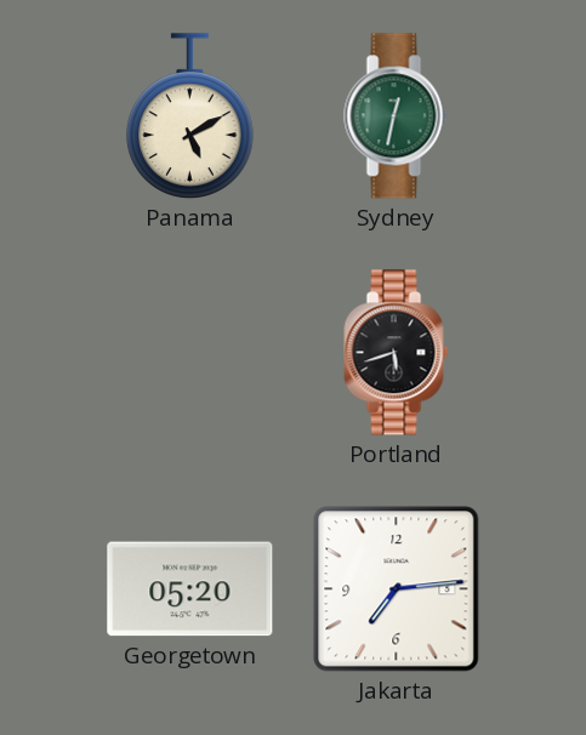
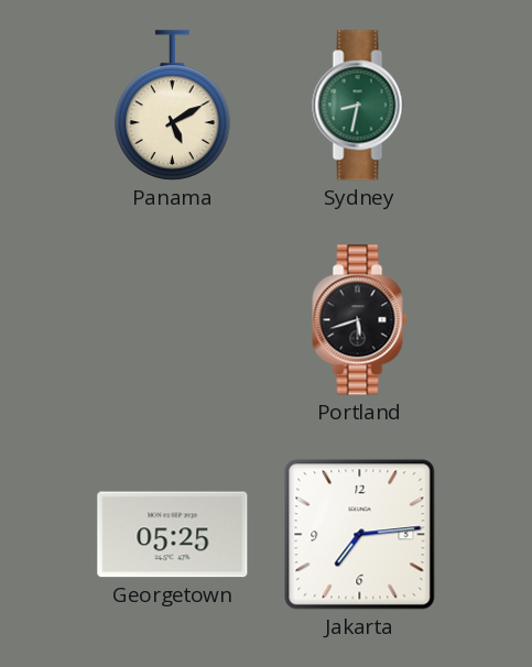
Sydney: 12:32 -> 8:32 (360, 106)
Georgetown: 05:20 -> 05:25 (173, 535)
